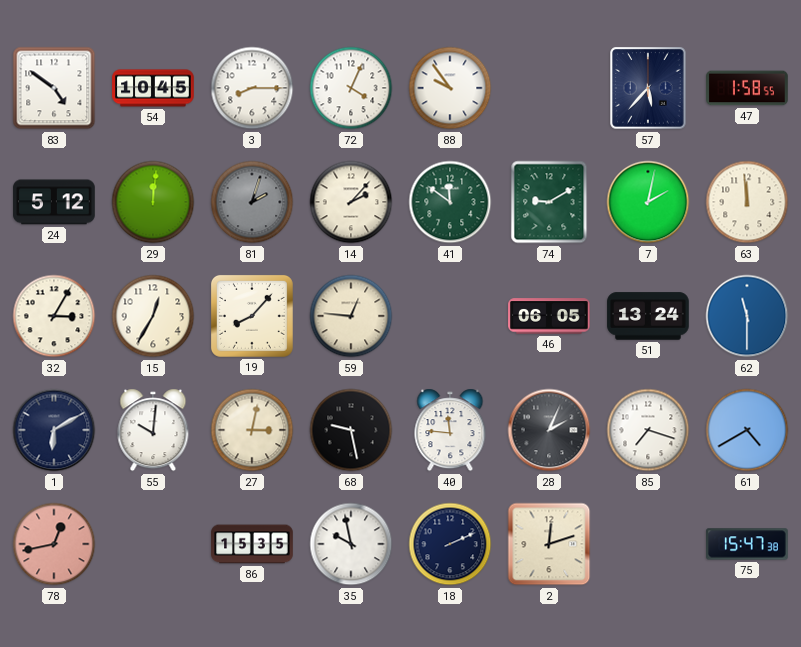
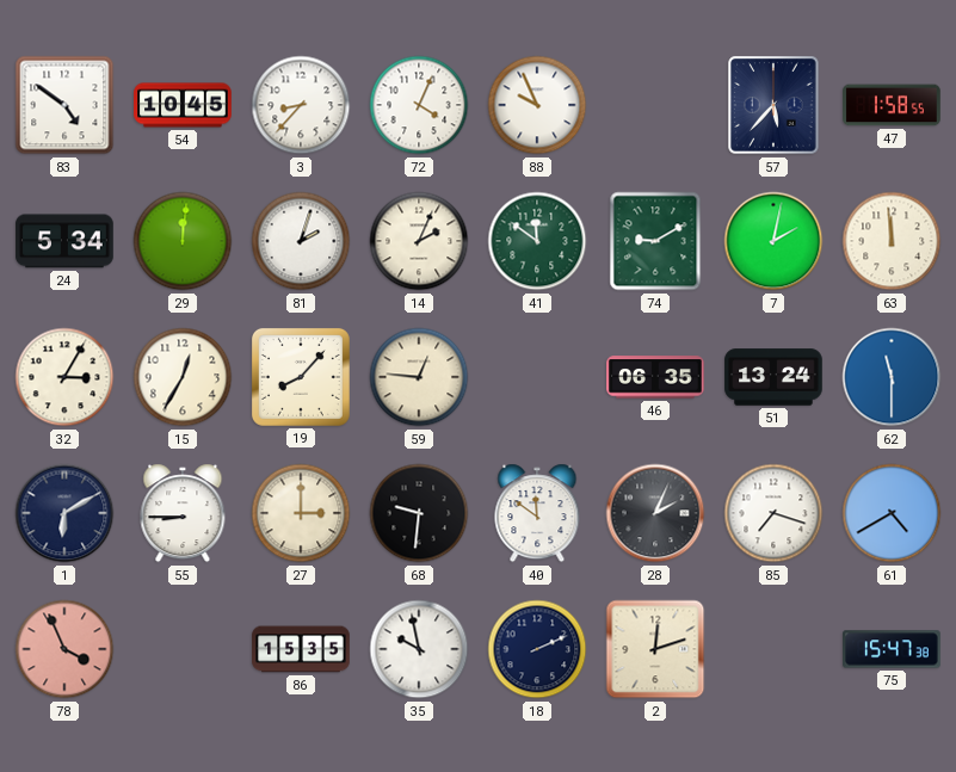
3: 8:15 -> 8:37 (301, 105)
88: 9:54 -> 9:56 (537, 105)
24: 5:12 -> 5:34 (64, 241)
81 dial: grey -> white (301, 241)
14: 2:07 -> 2:04 (419, 241)
46: 06:05 -> 06:35 (655, 377)
55: 10:01 -> 8:45 (183, 513)
27: 3:02 -> 3:00 (301, 513)
68: 9:28 -> 9:31 (419, 513)
40: 11:46 -> 11:51 (537, 513)
78: 12:43 -> 3:56 (64, 649)
